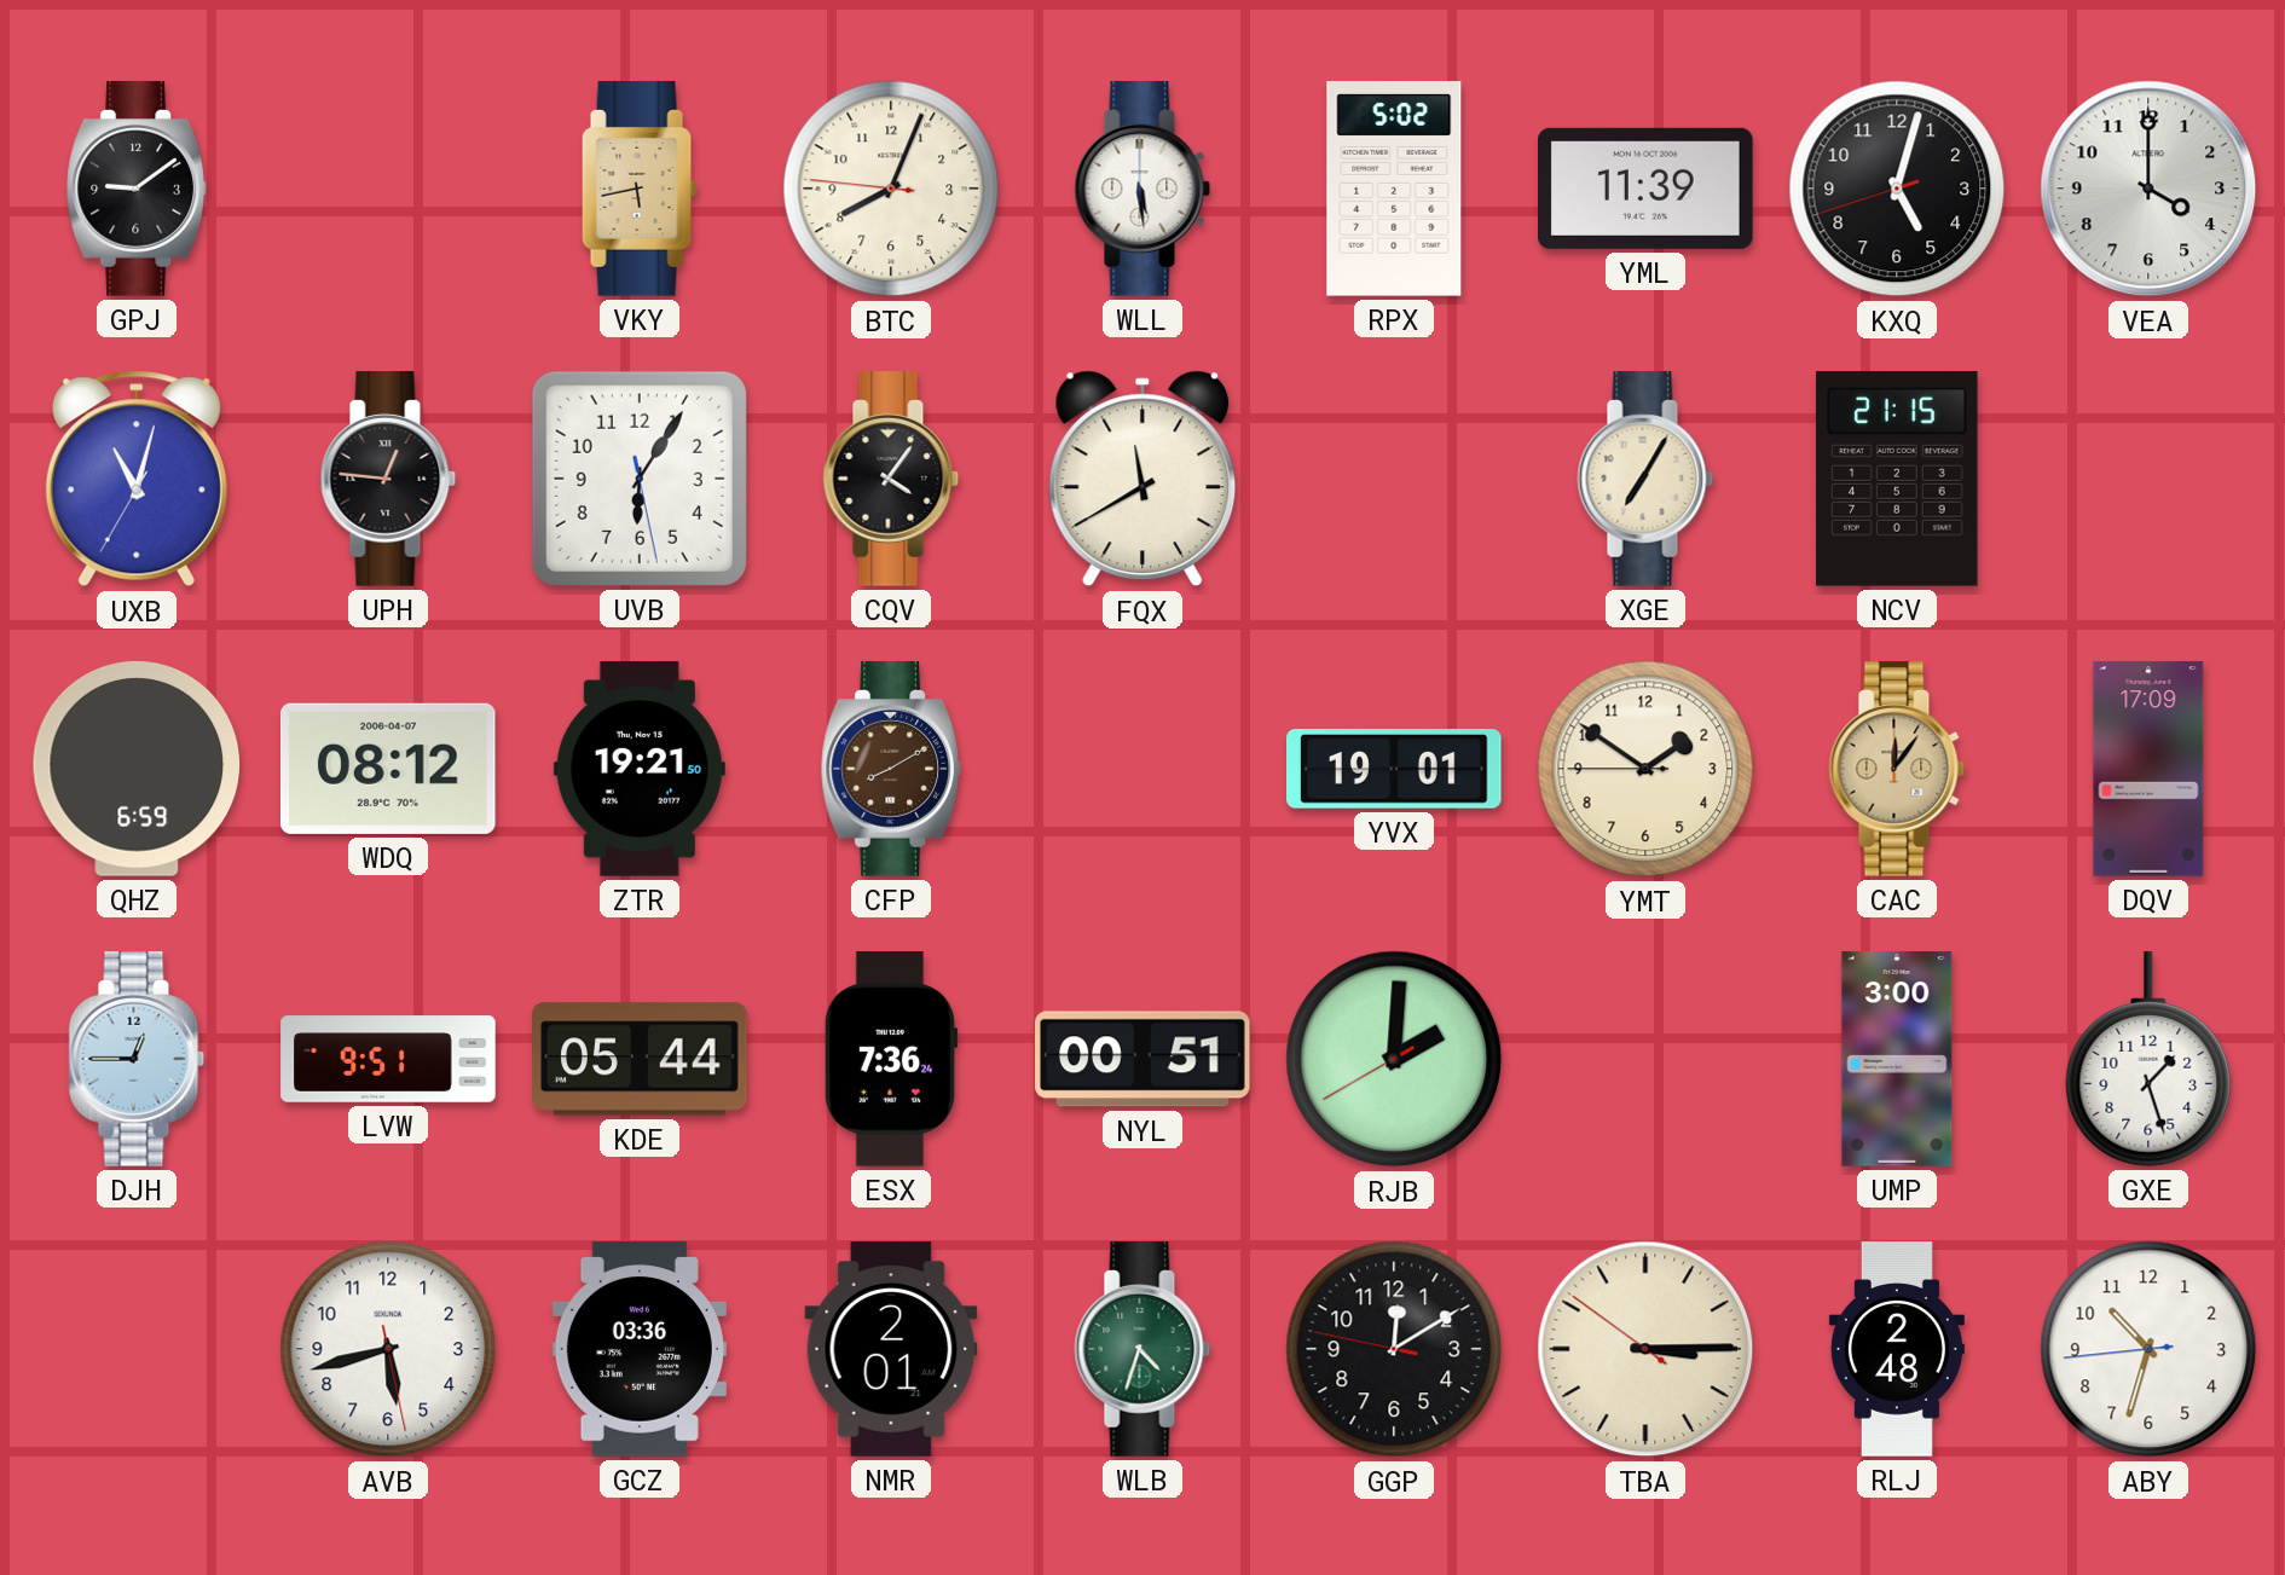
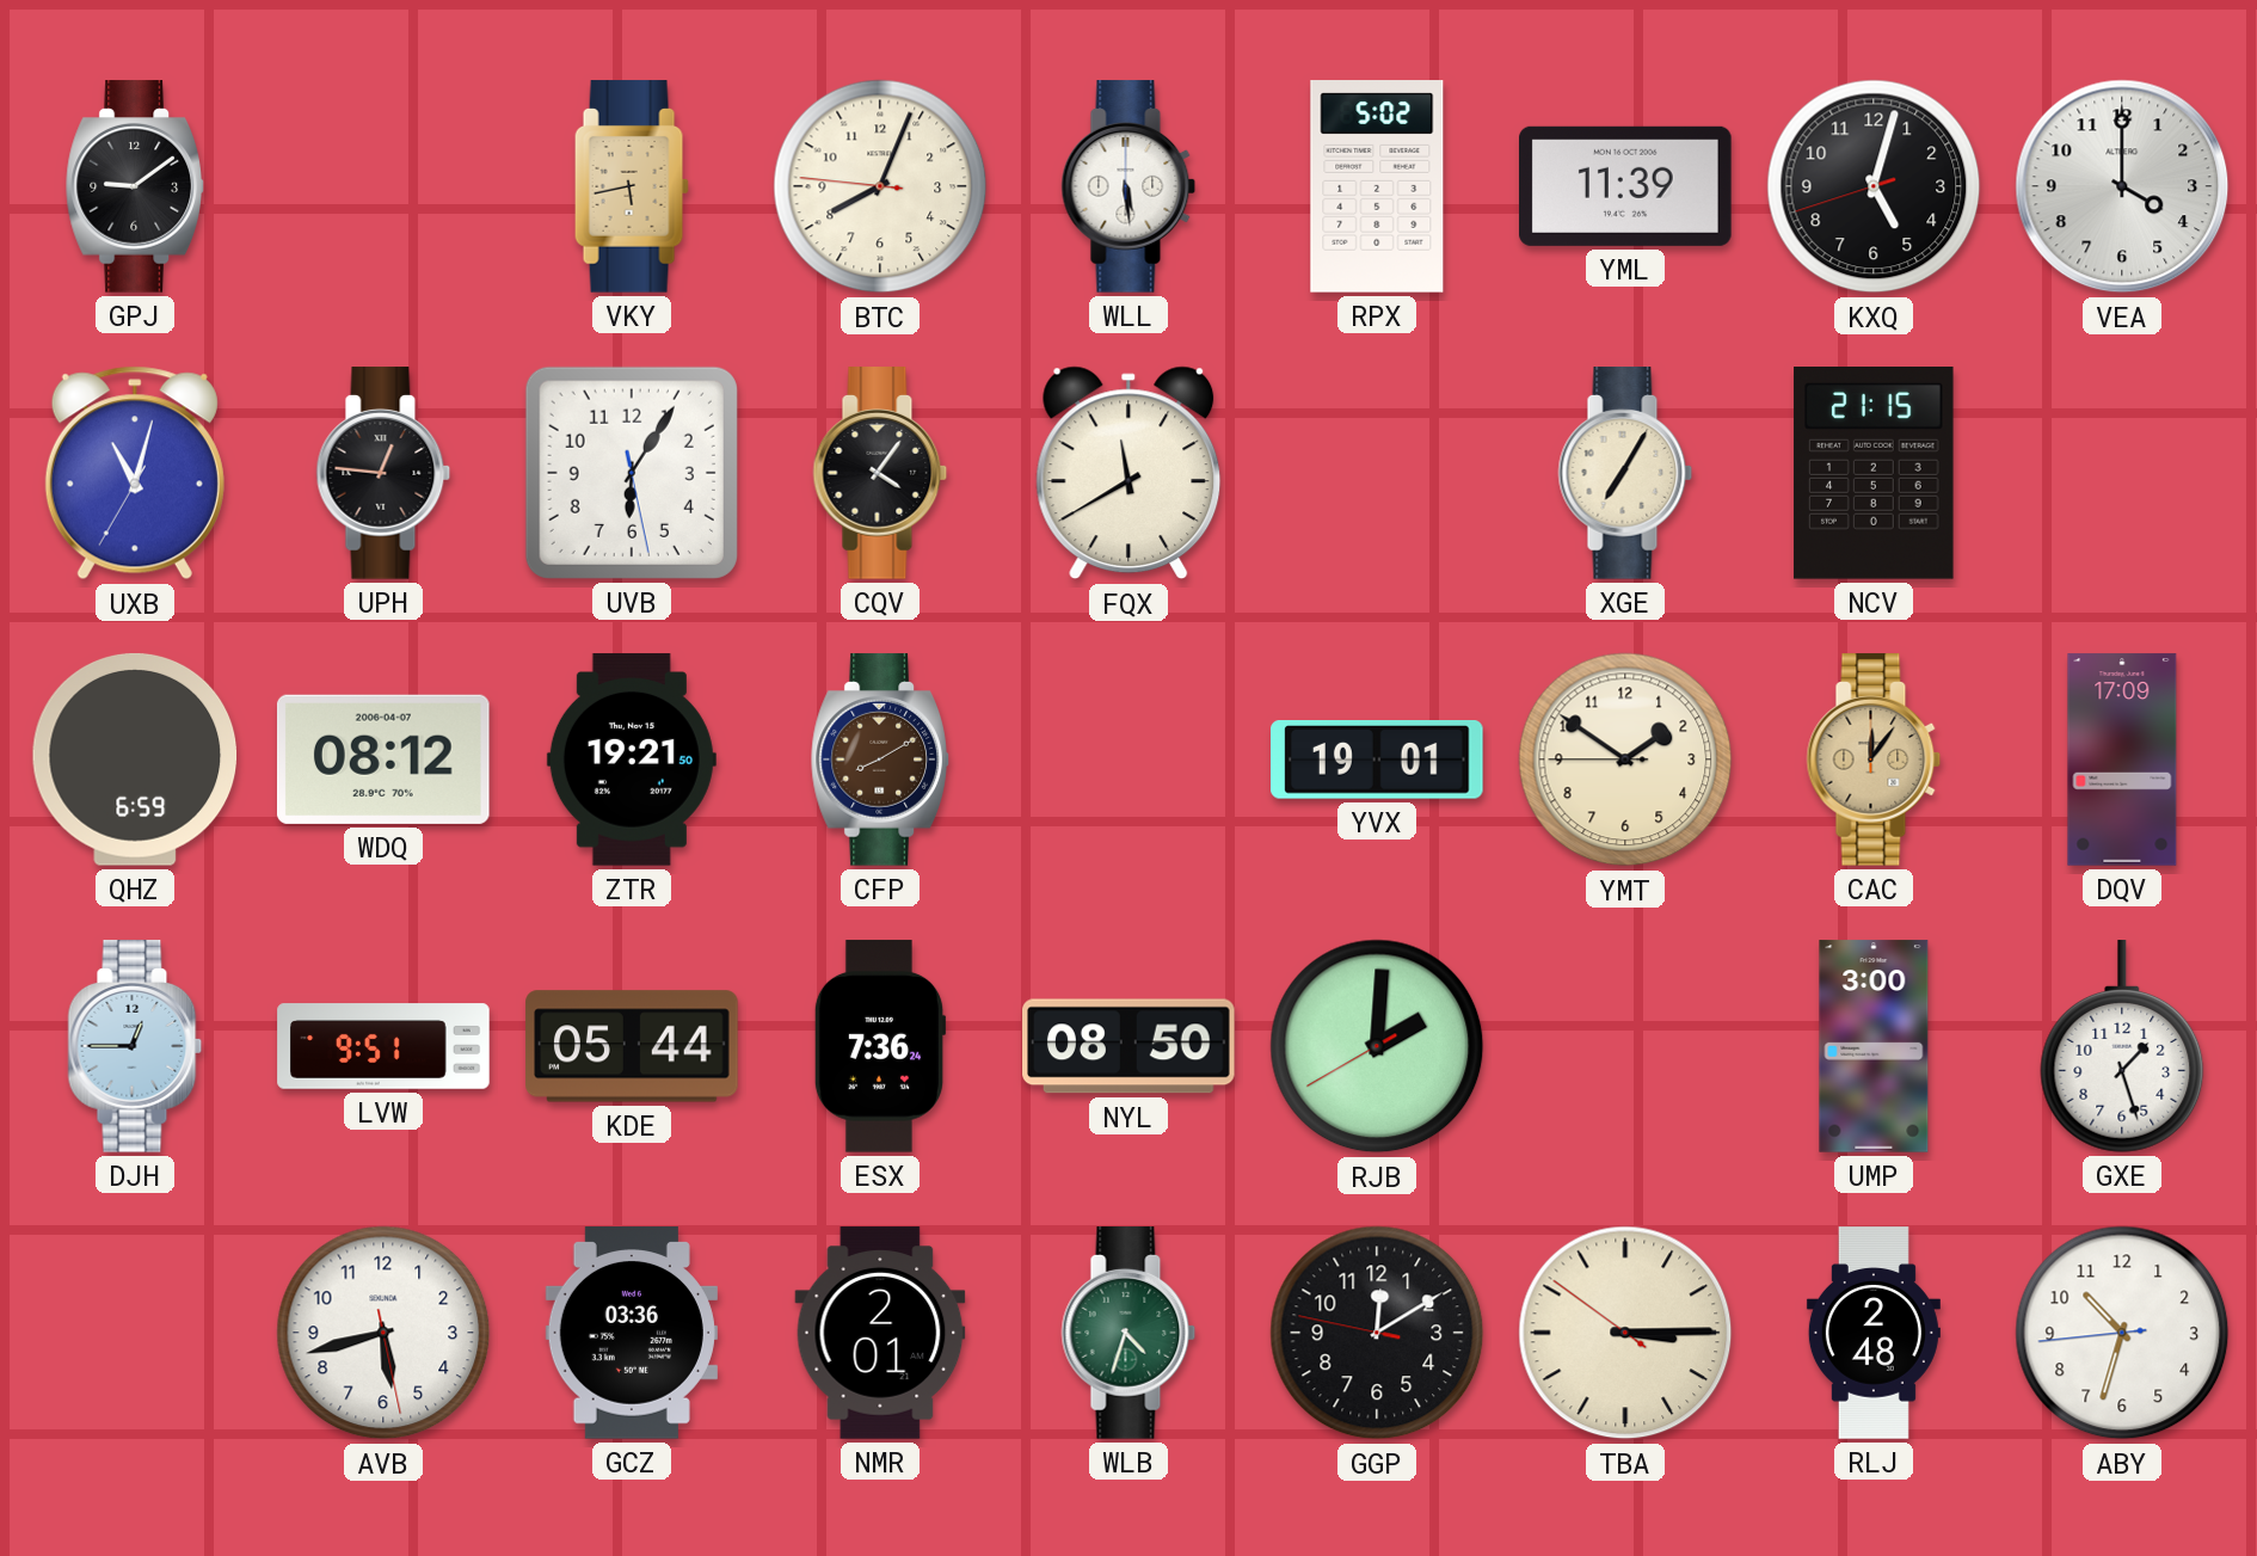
NYL: 00:51 -> 08:50 (1128, 1046)
